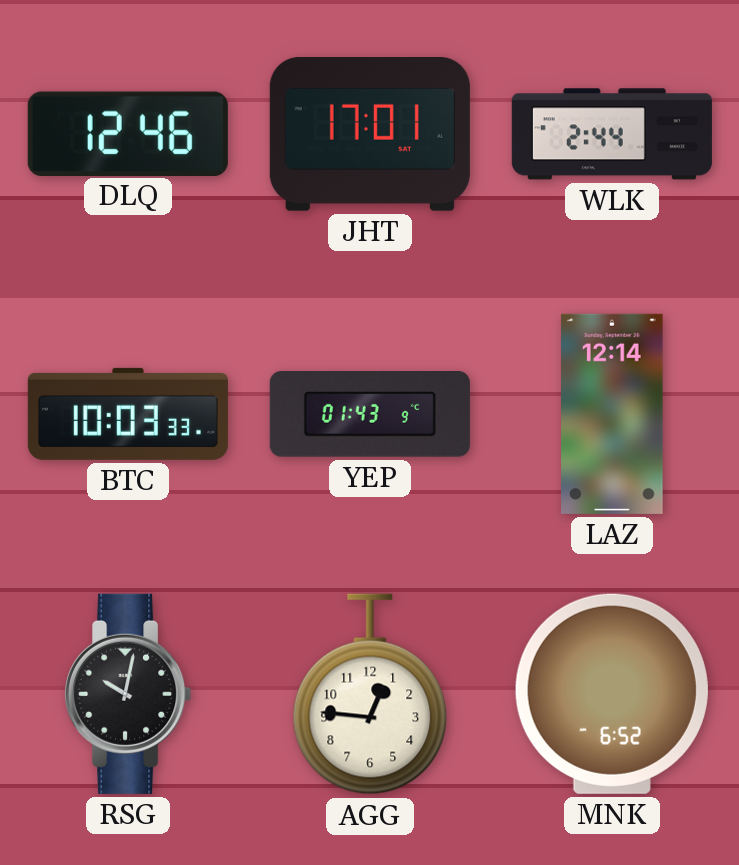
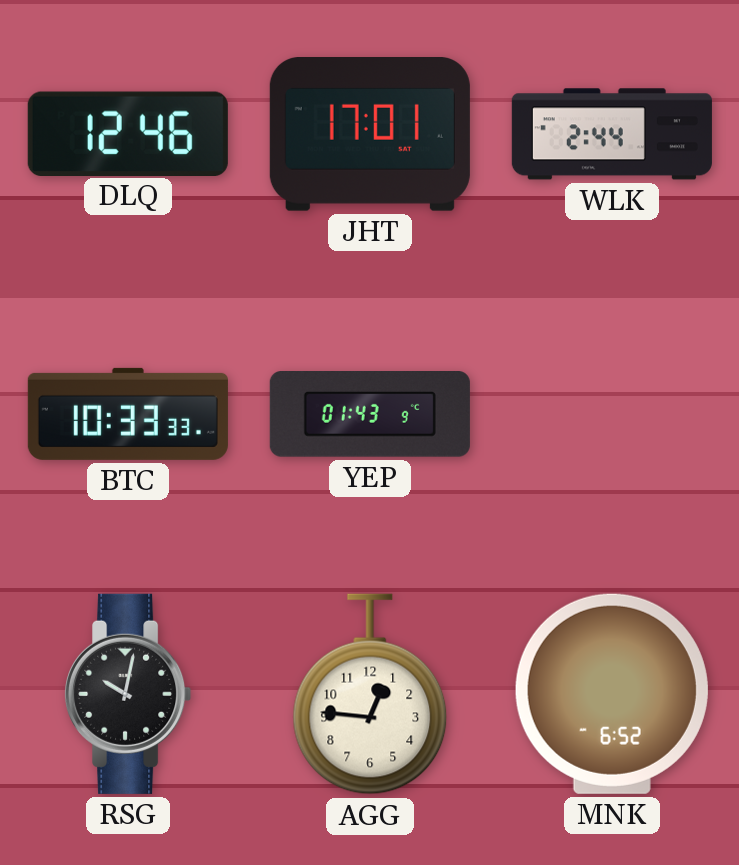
BTC: 10:03 -> 10:33 (128, 414)
LAZ: 12:14 -> none (612, 414)
